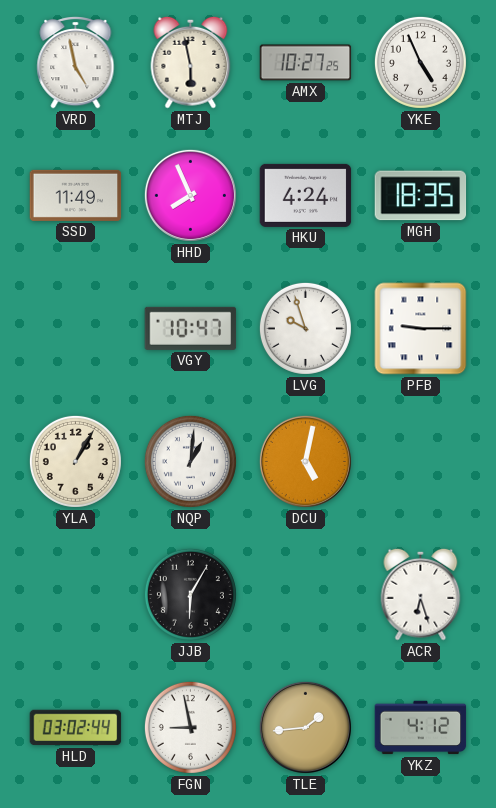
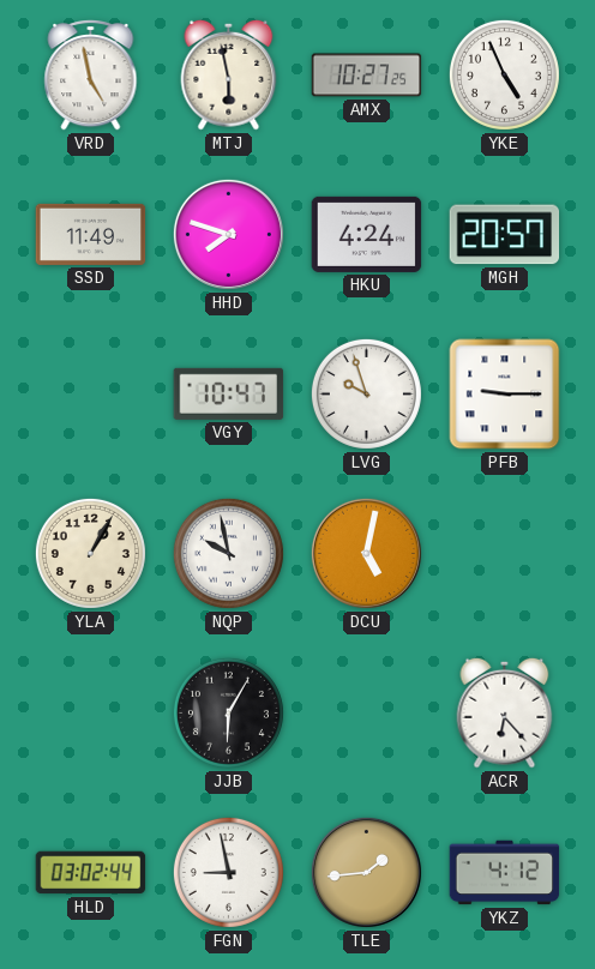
HHD: 7:56 -> 7:48 (228, 234)
MGH: 18:35 -> 20:57 (505, 235)
NQP: 1:01 -> 9:58 (228, 553)
ACR: 6:27 -> 6:23 (505, 712)
